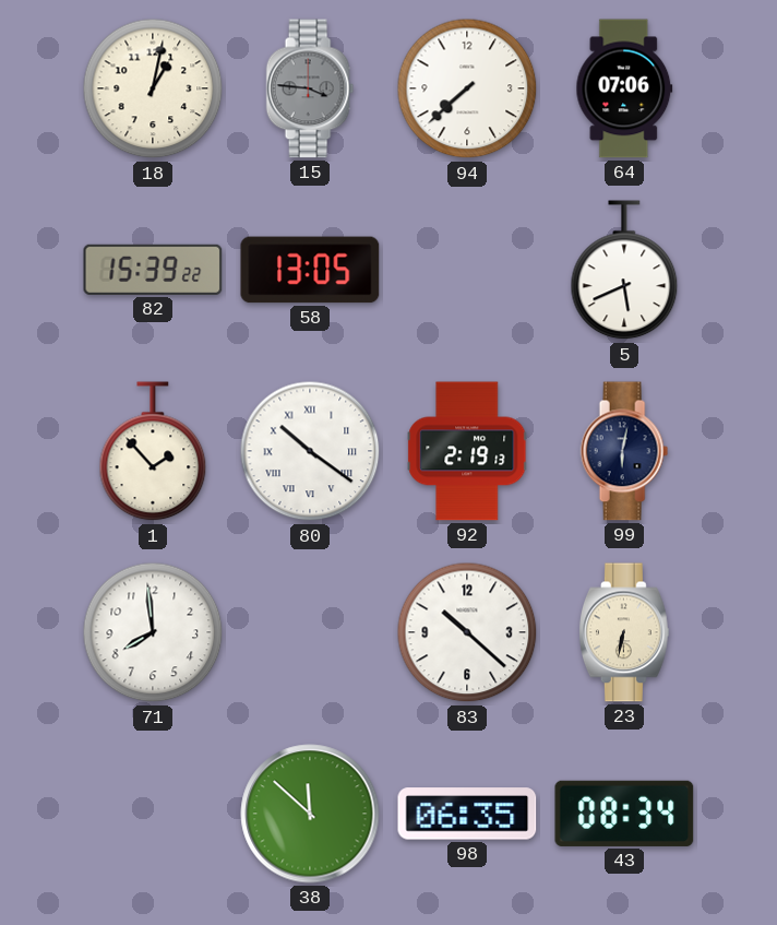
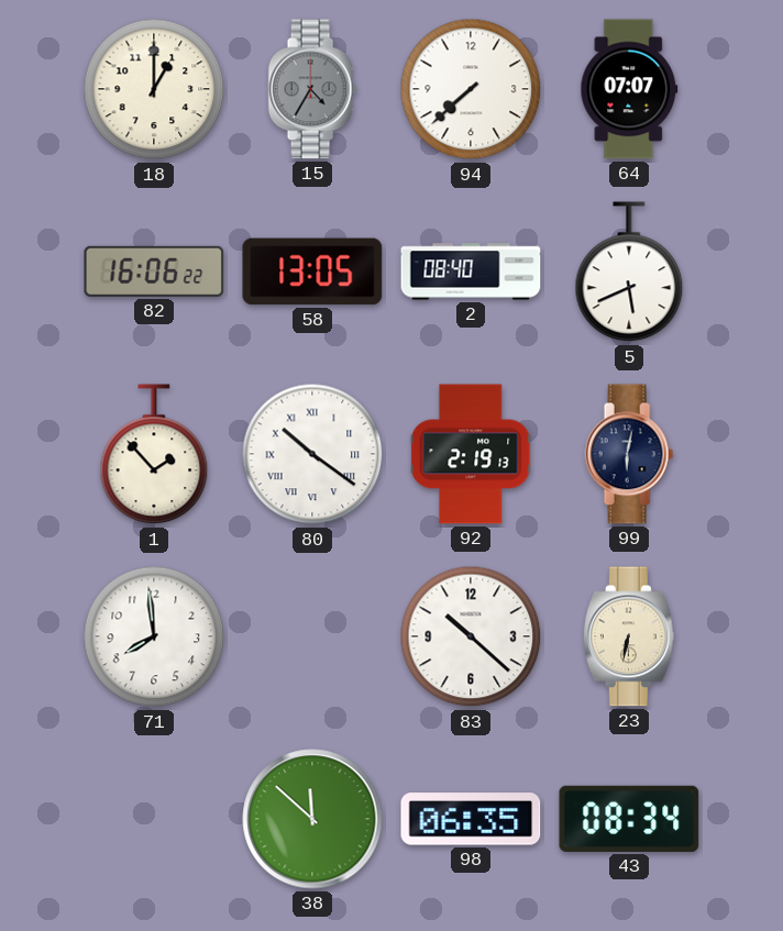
18: 1:02 -> 1:00 (154, 89)
15: 3:46 -> 4:35 (312, 89)
64: 07:06 -> 07:07 (629, 89)
82: 15:39 -> 16:06 (154, 271)
2: none -> 08:40 (471, 271)
